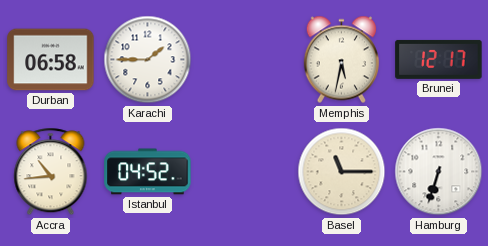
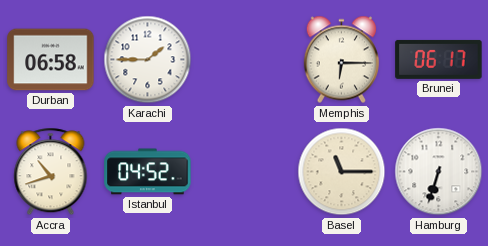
Memphis: 5:32 -> 6:15 (341, 60)
Brunei: 12:17 -> 06:17 (439, 59)
Accra: 10:44 -> 10:42 (51, 172)
